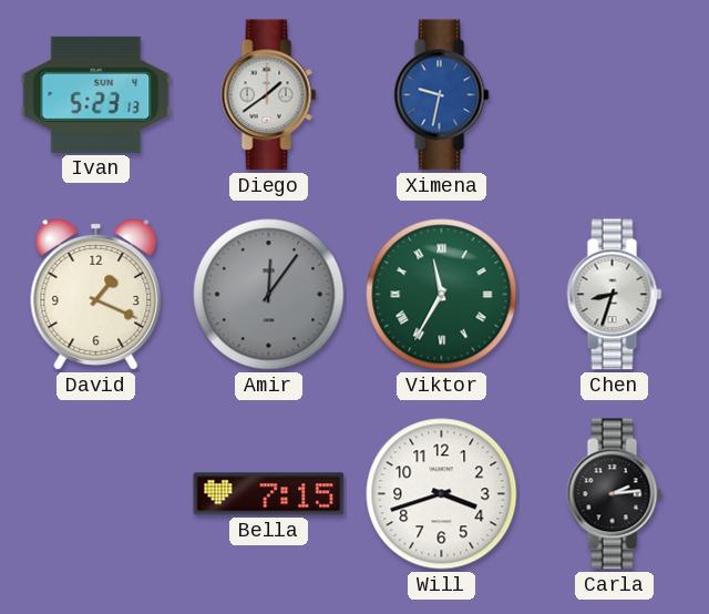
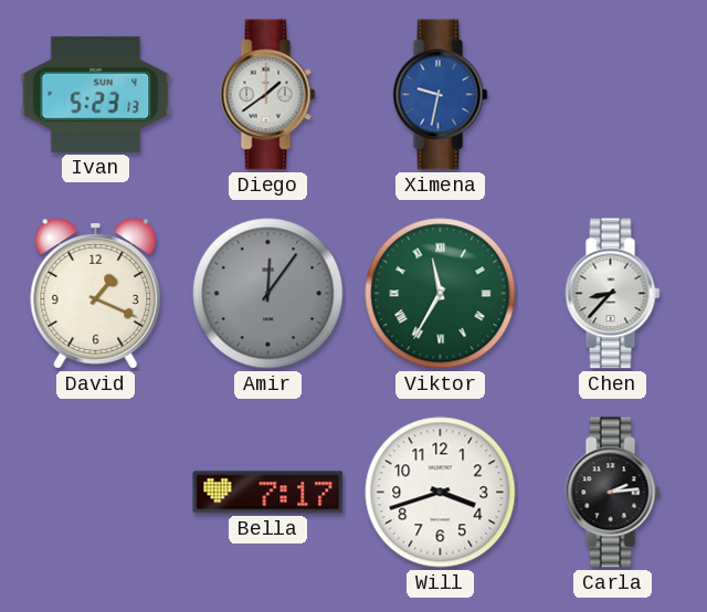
Chen: 8:33 -> 8:37 (613, 294)
Bella: 7:15 -> 7:17 (268, 493)
